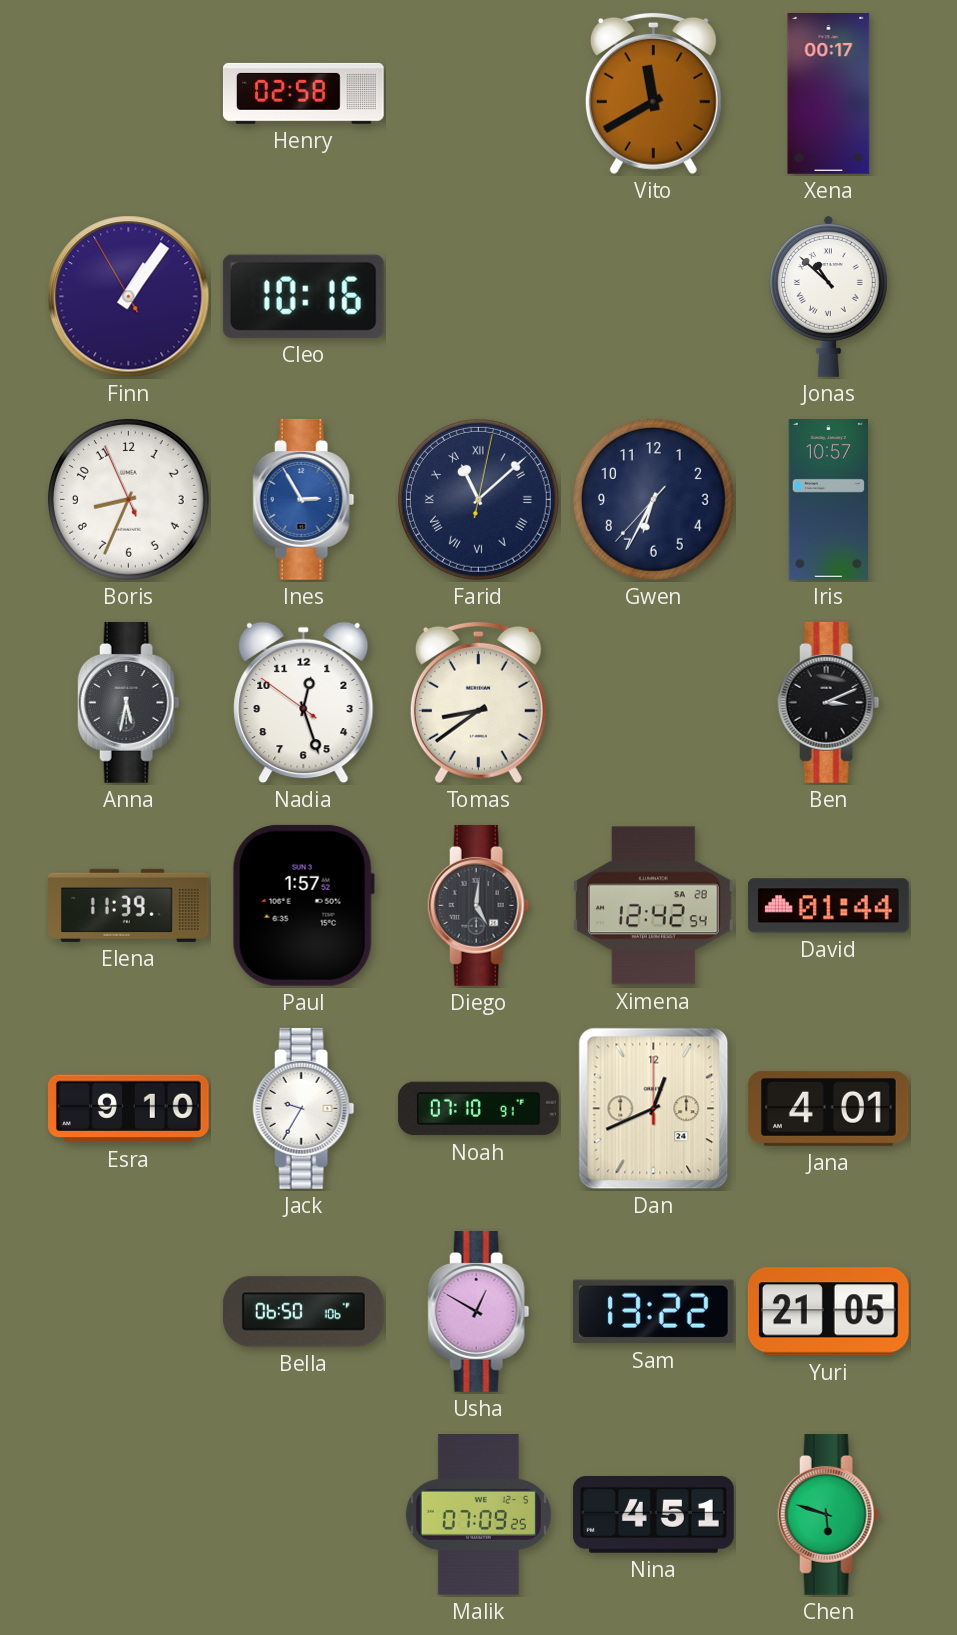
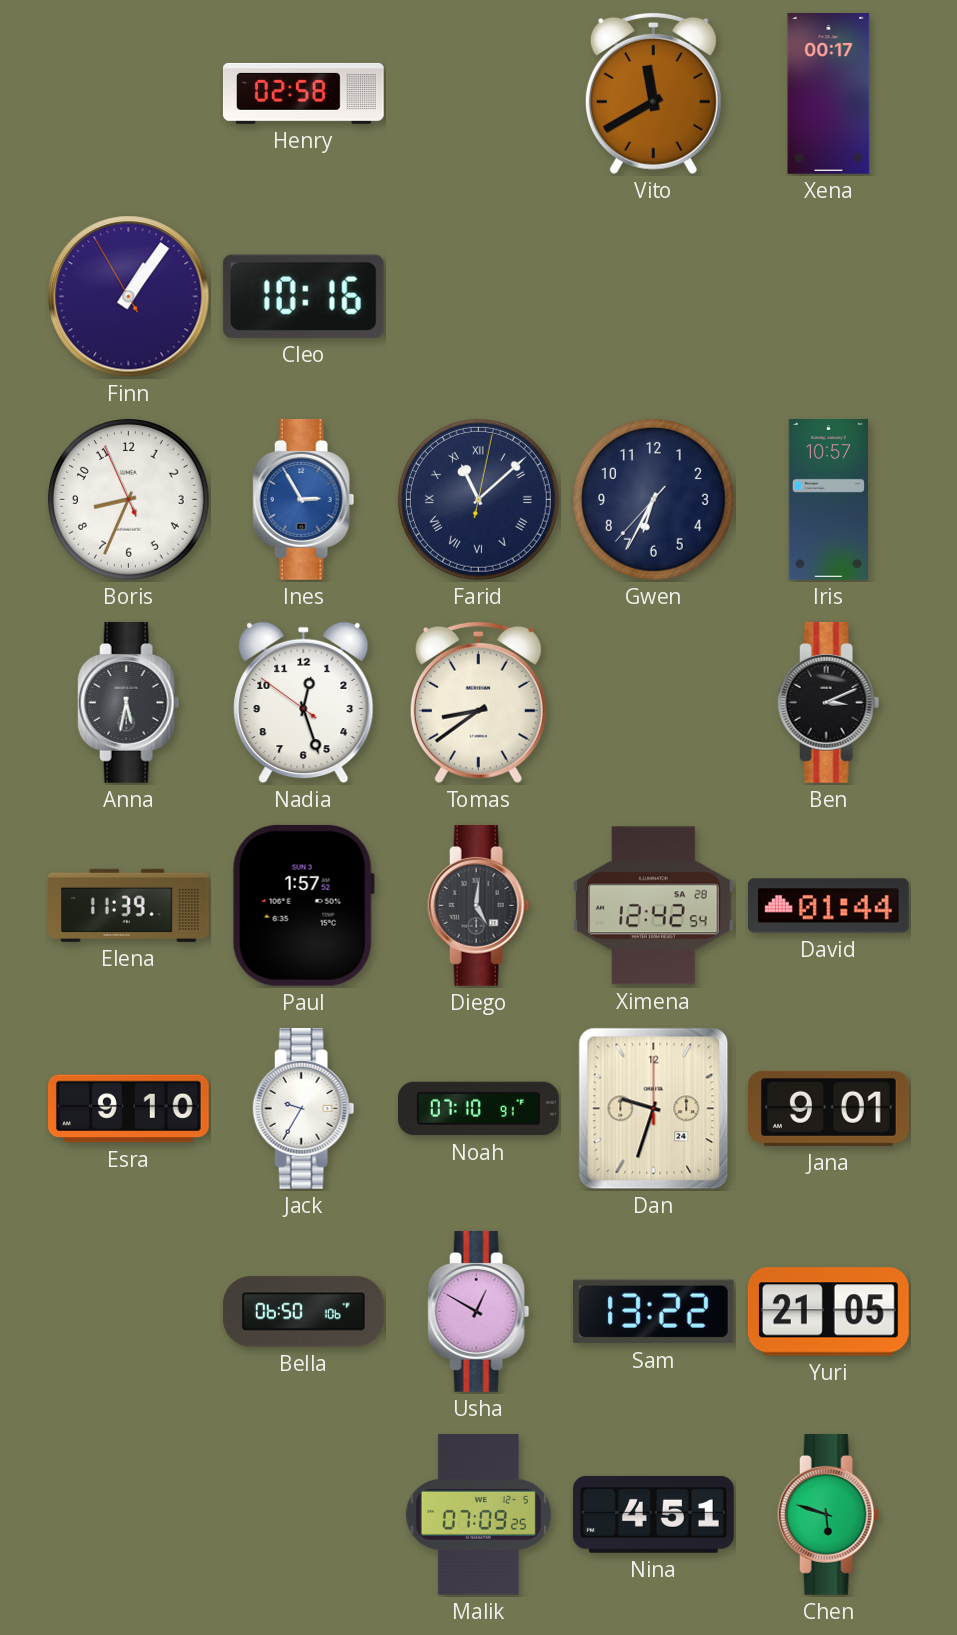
Jonas: 10:52 -> none (828, 296)
Dan: 12:41 -> 9:33 (654, 1109)
Jana: 4:01 -> 9:01 (828, 1108)
